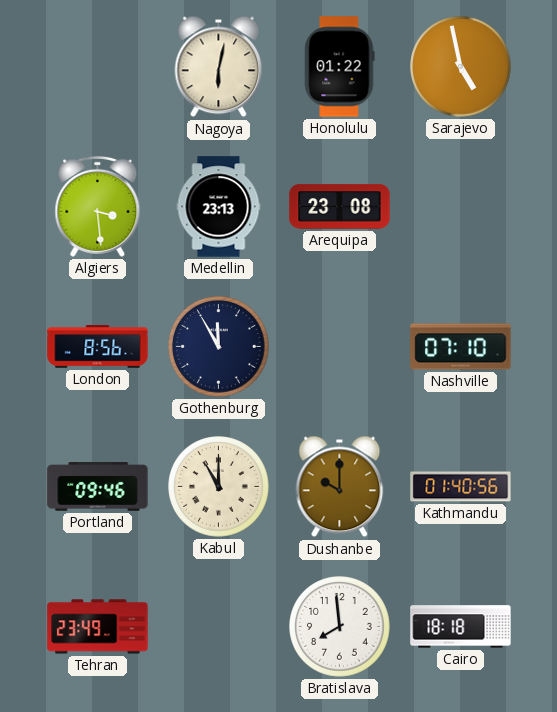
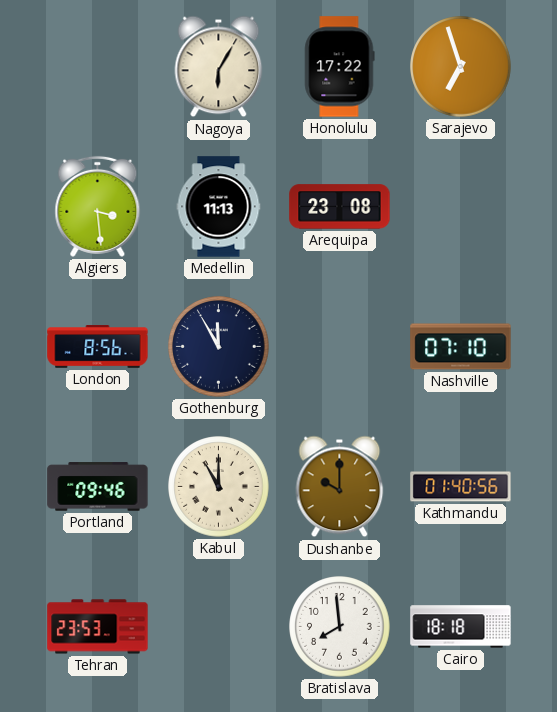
Nagoya: 6:02 -> 6:05 (219, 67)
Honolulu: 01:22 -> 17:22 (340, 67)
Sarajevo: 4:58 -> 6:57 (461, 67)
Medellin: 23:13 -> 11:13 (219, 207)
Tehran: 23:49 -> 23:53 (98, 627)
